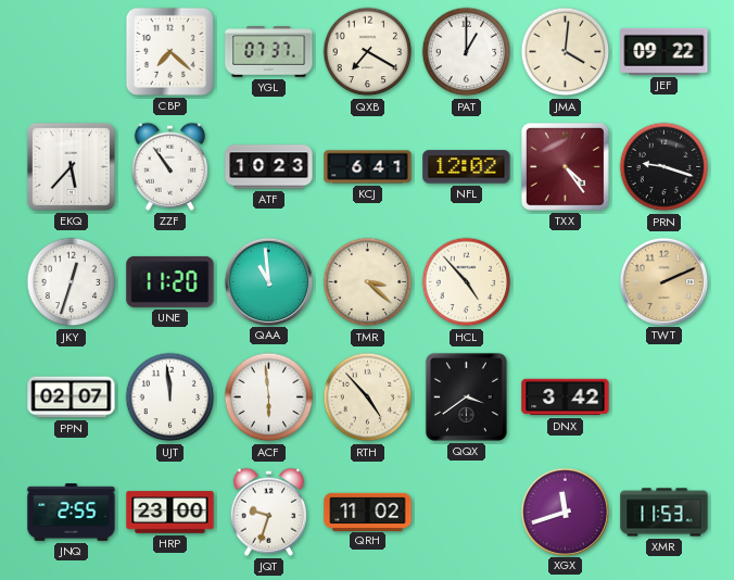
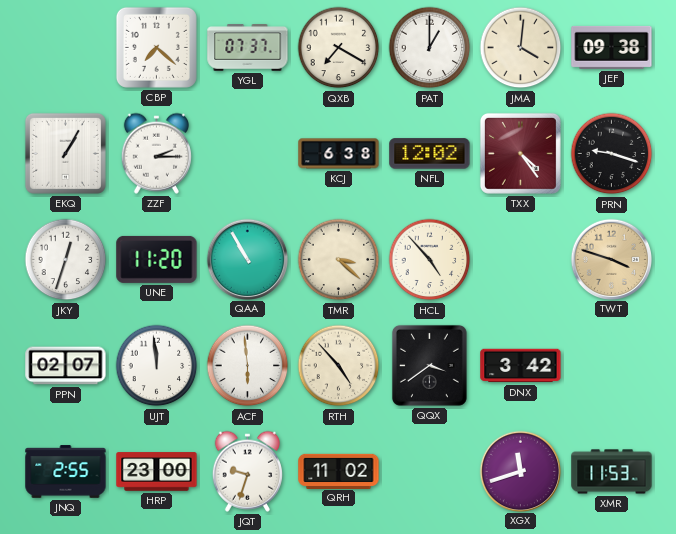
JEF: 09:22 -> 09:38 (612, 47)
EKQ: 5:37 -> 1:05 (65, 153)
ZZF: 10:54 -> 2:15 (156, 153)
ATF: 10:23 -> none (269, 167)
KCJ: 6:41 -> 6:38 (339, 154)
QAA: 10:59 -> 10:55 (247, 259)
TWT: 2:11 -> 3:48 (611, 259)
